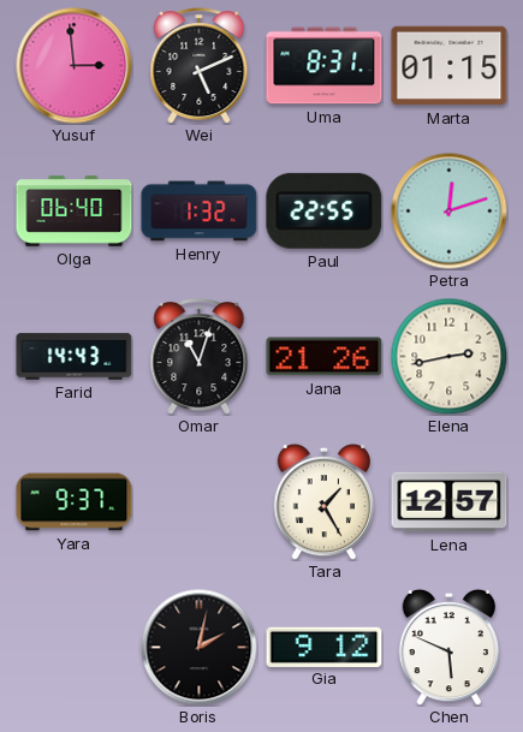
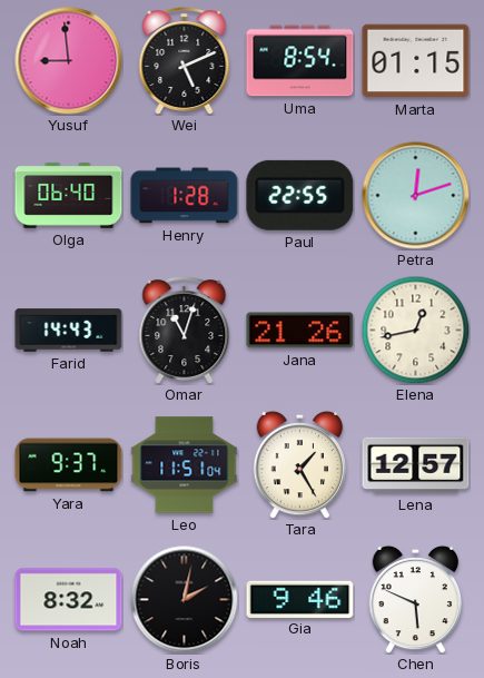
Yusuf: 2:59 -> 8:59 (69, 61)
Uma: 8:31 -> 8:54 (300, 61)
Henry: 1:32 -> 1:28 (185, 196)
Elena: 2:43 -> 12:43 (415, 330)
Leo: none -> 11:51 (185, 465)
Noah: none -> 8:32 (69, 600)
Gia: 9:12 -> 9:46 (300, 599)
